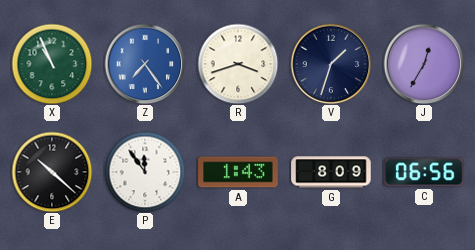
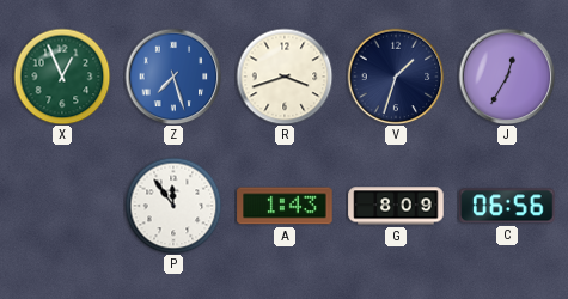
X: 10:56 -> 12:56 (62, 77)
Z: 7:24 -> 7:27 (173, 77)
E: 10:22 -> none (52, 172)
